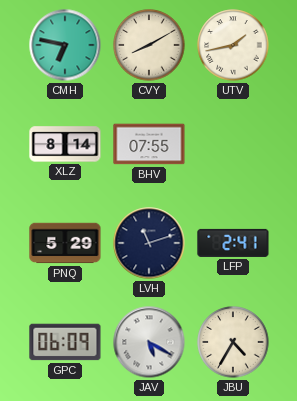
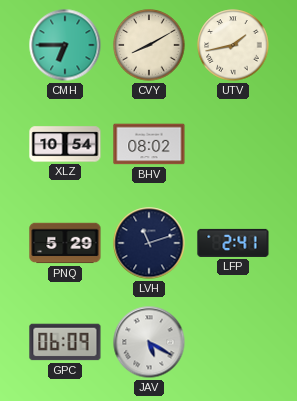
CMH: 6:47 -> 6:45 (65, 45)
XLZ: 8:14 -> 10:54 (65, 144)
BHV: 07:55 -> 08:02 (149, 144)
JBU: 4:35 -> none (233, 342)
